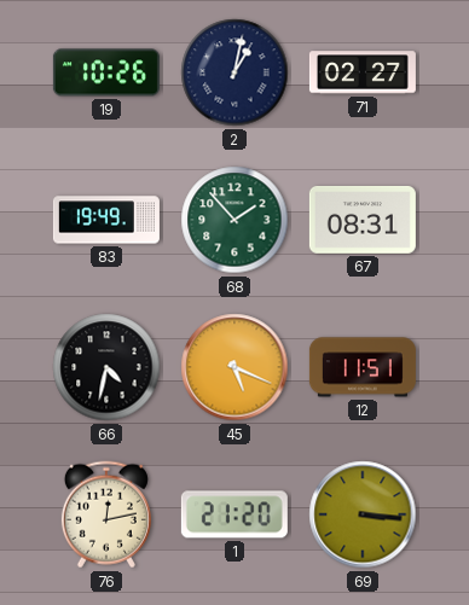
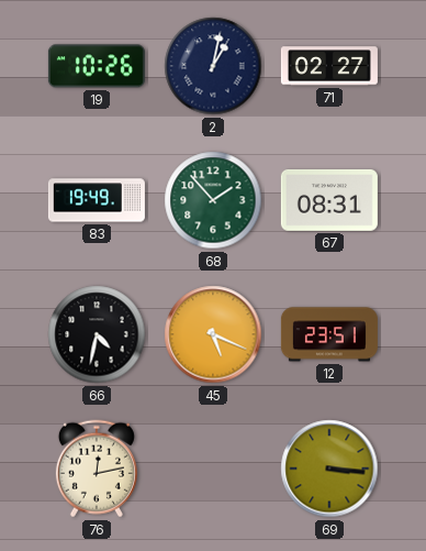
12: 11:51 -> 23:51 (329, 334)
1: 21:20 -> none (234, 514)
